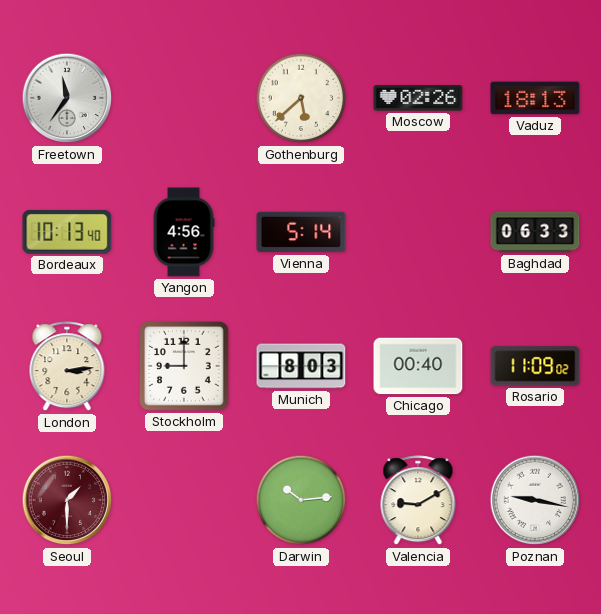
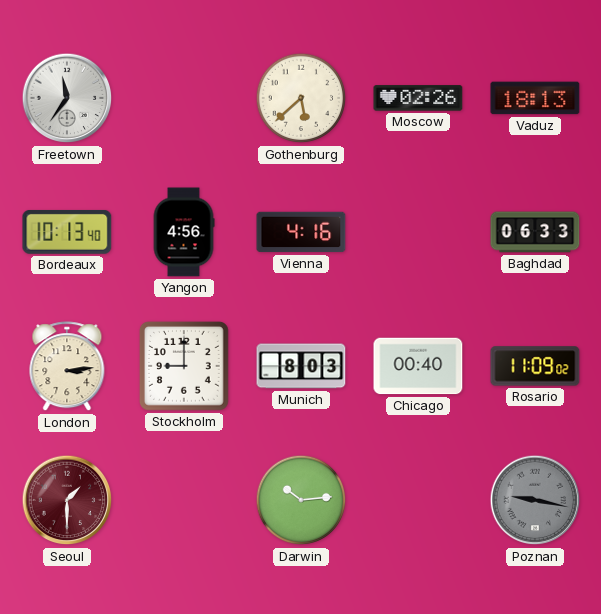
Vienna: 5:14 -> 4:16 (301, 232)
Valencia: 9:10 -> none (418, 501)
Poznan dial: white -> grey (535, 500)
